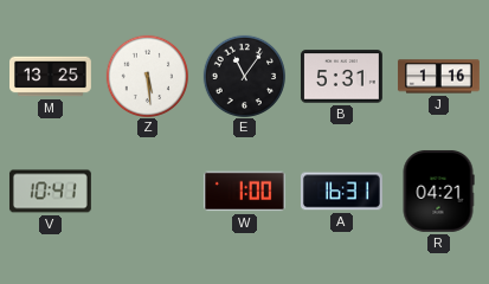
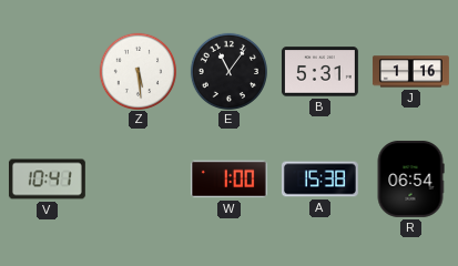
M: 13:25 -> none (51, 77)
A: 16:31 -> 15:38 (319, 180)
R: 04:21 -> 06:54 (410, 178)
